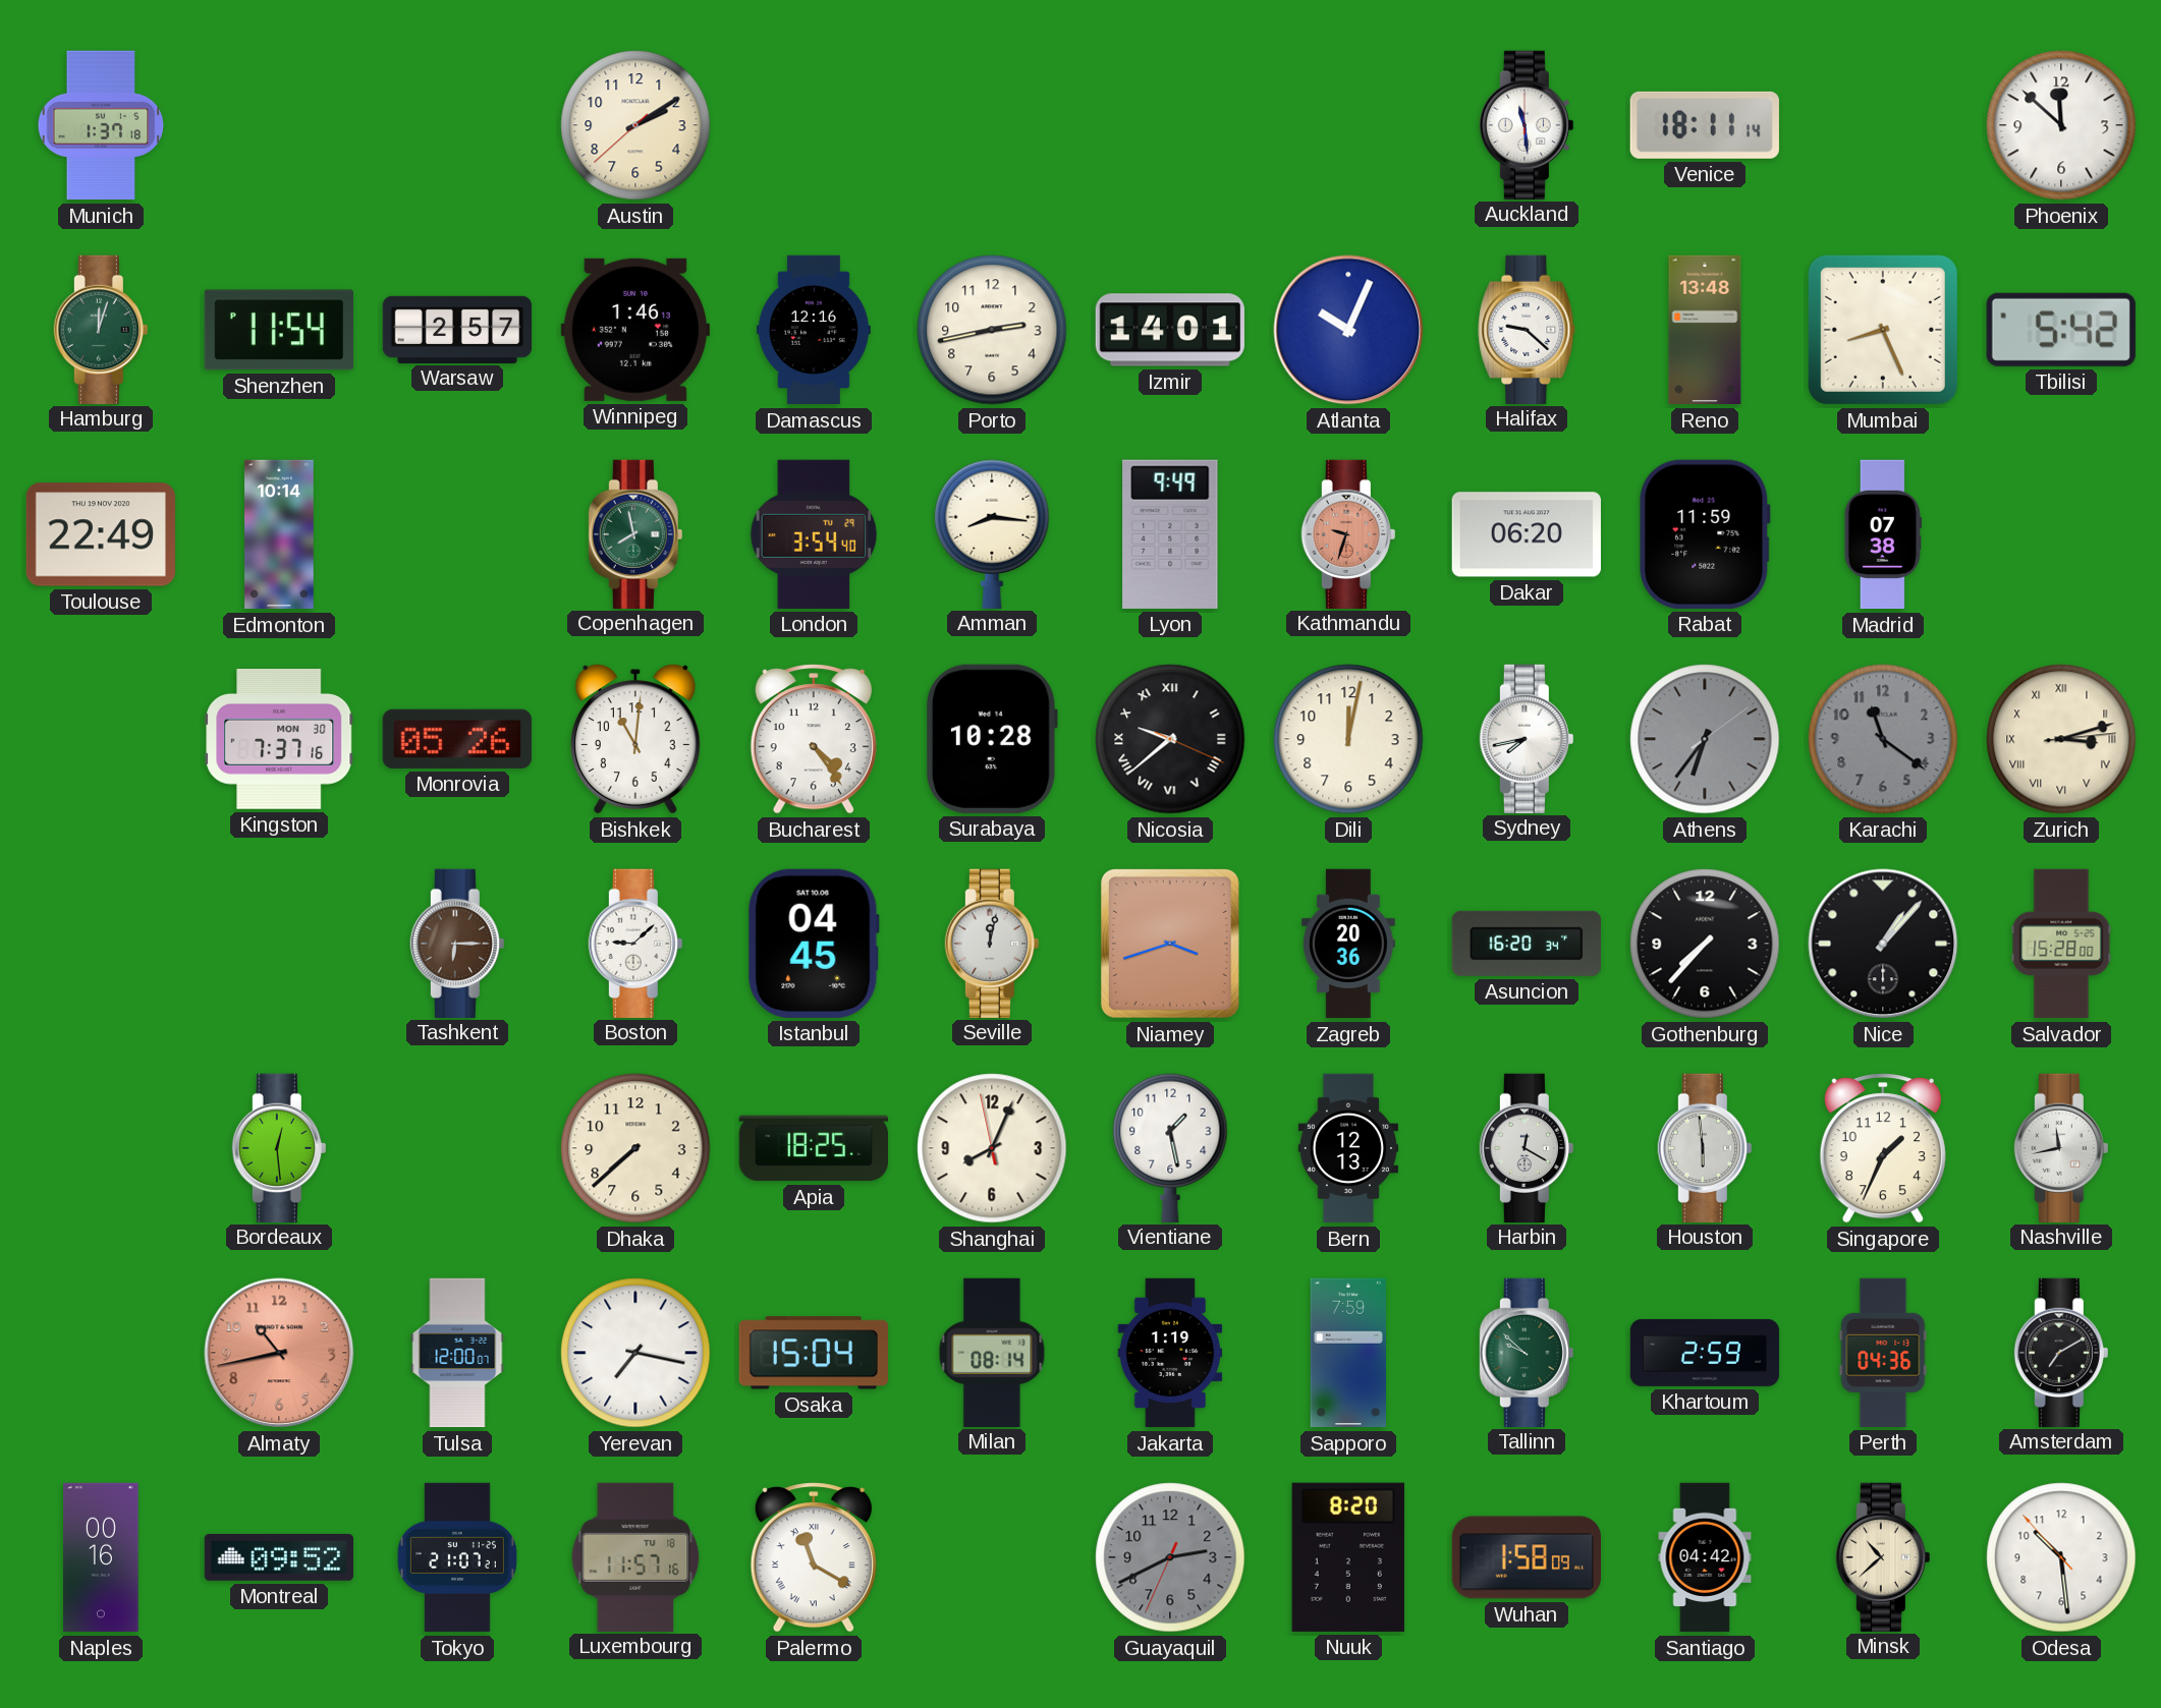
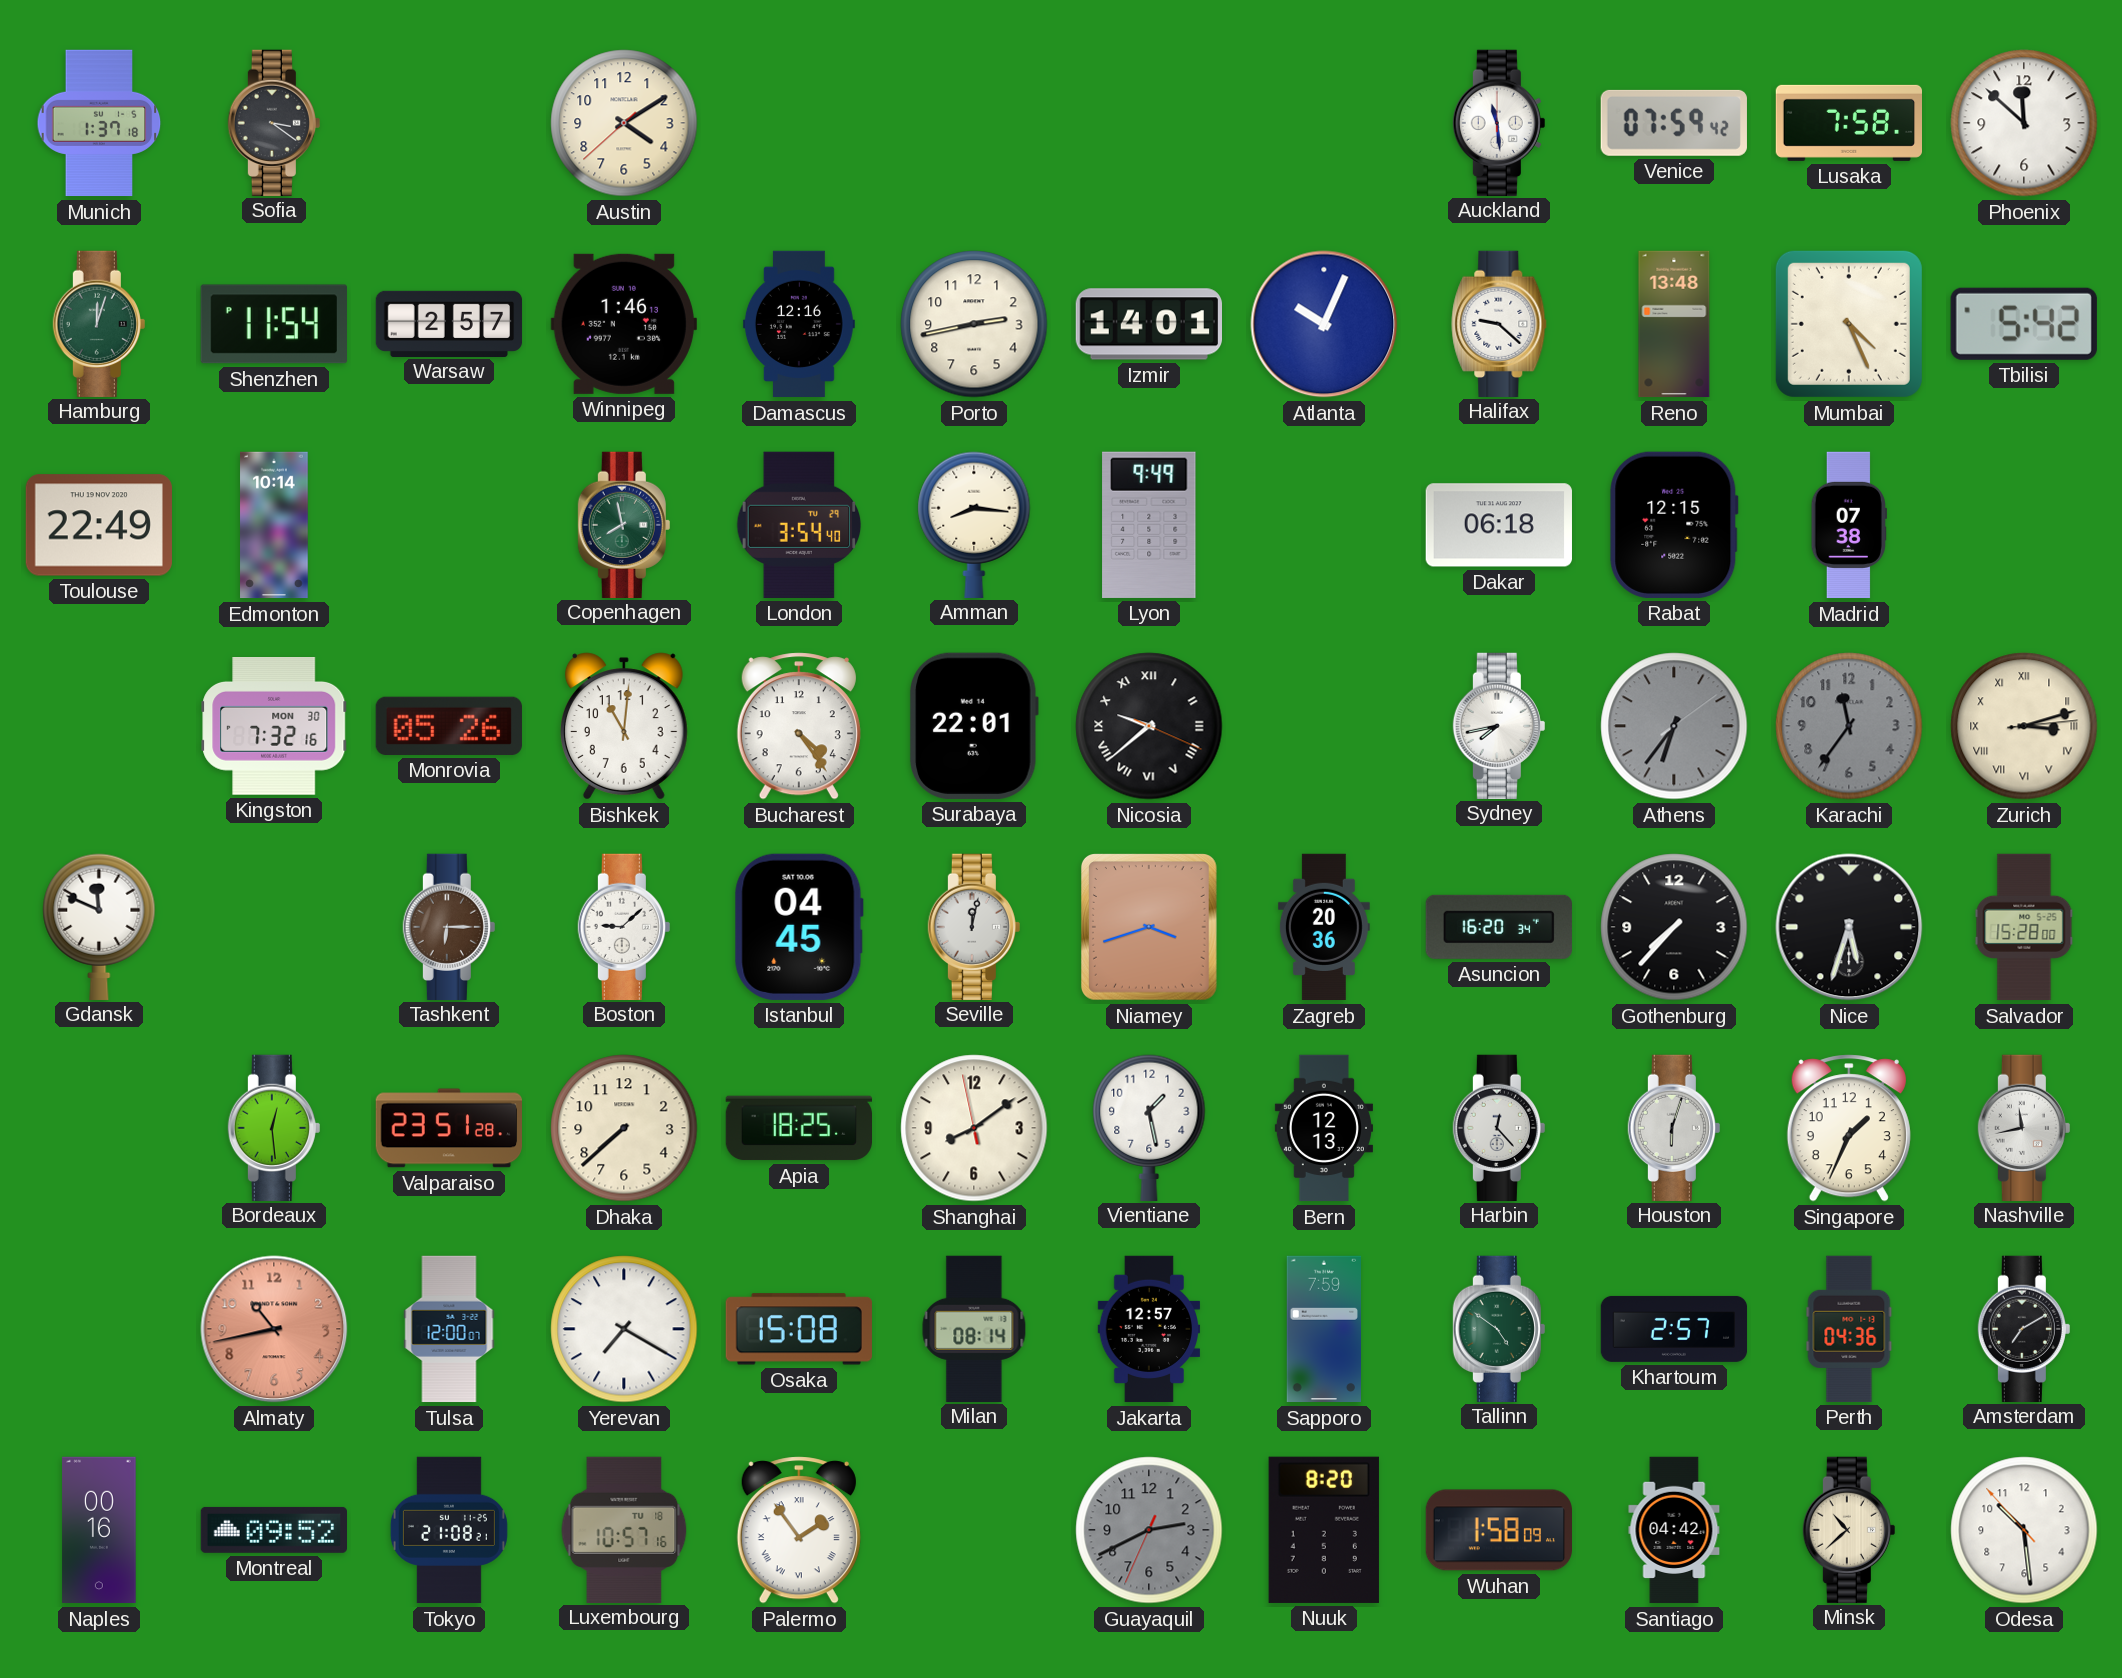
Sofia: none -> 3:21 (274, 122)
Austin: 2:09 -> 4:09 (624, 123)
Venice: 18:11 -> 07:59 (1674, 123)
Lusaka: none -> 7:58 (1848, 123)
Mumbai: 8:26 -> 4:26 (1849, 324)
Kathmandu: 9:33 -> none (1348, 533)
Dakar: 06:20 -> 06:18 (1499, 525)
Rabat: 11:59 -> 12:15 (1674, 525)
Kingston: 7:37 -> 7:32 (274, 727)
Surabaya: 10:28 -> 22:01 (975, 726)
Dili: 12:02 -> none (1348, 739)
Karachi: 11:21 -> 11:36 (1849, 726)
Gdansk: none -> 11:49 (99, 926)
Nice: 1:07 -> 5:33 (1849, 927)
Valparaiso: none -> 23:51 (448, 1128)
Shanghai: 8:03 -> 8:08 (974, 1128)
Harbin: 12:20 -> 12:23 (1499, 1127)
Houston: 5:59 -> 6:03 (1674, 1127)
Yerevan: 7:17 -> 7:20 (624, 1329)
Osaka: 15:04 -> 15:08 (799, 1329)
Jakarta: 1:19 -> 12:57 (1149, 1329)
Tallinn: 9:52 -> 4:51 (1499, 1328)
Khartoum: 2:59 -> 2:57 (1674, 1329)
Tokyo: 21:07 -> 21:08 (449, 1530)
Luxembourg: 11:57 -> 10:57 (624, 1529)
Palermo: 11:20 -> 1:54 (799, 1530)
